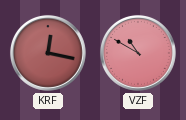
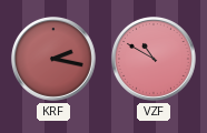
KRF: 12:17 -> 2:17 (53, 59)
